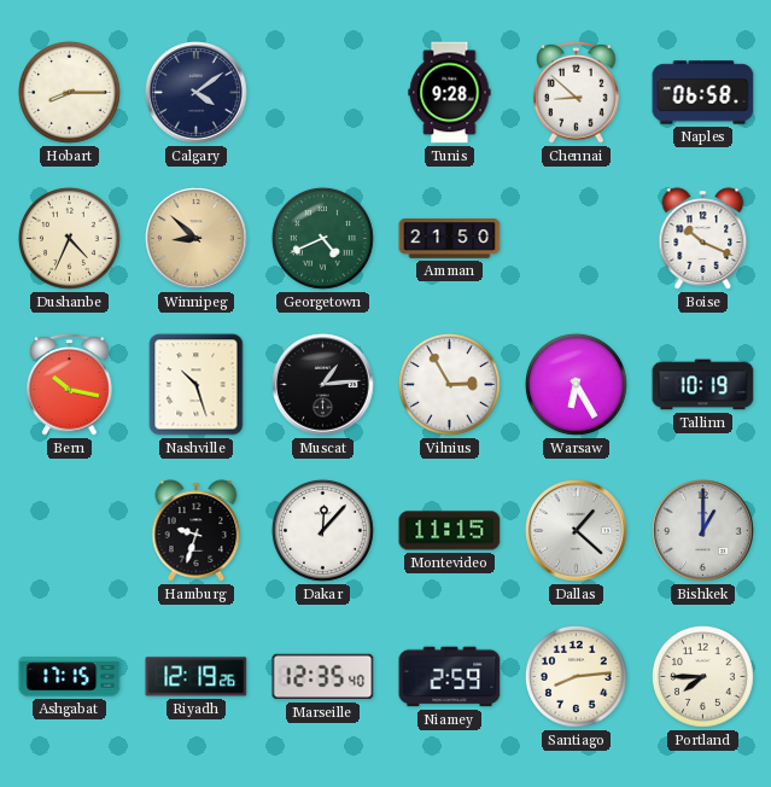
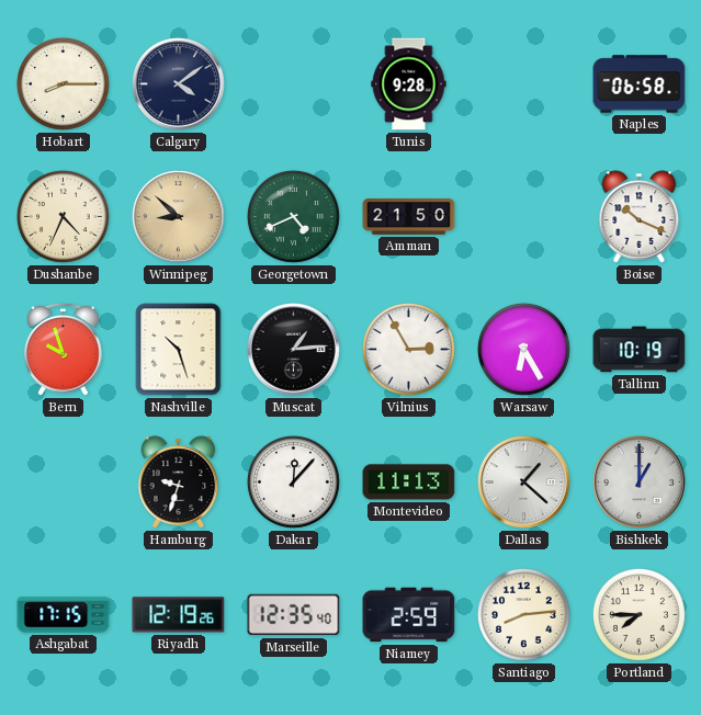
Chennai: 8:52 -> none (577, 93)
Bern: 10:17 -> 9:57 (64, 350)
Montevideo: 11:15 -> 11:13 (409, 483)
